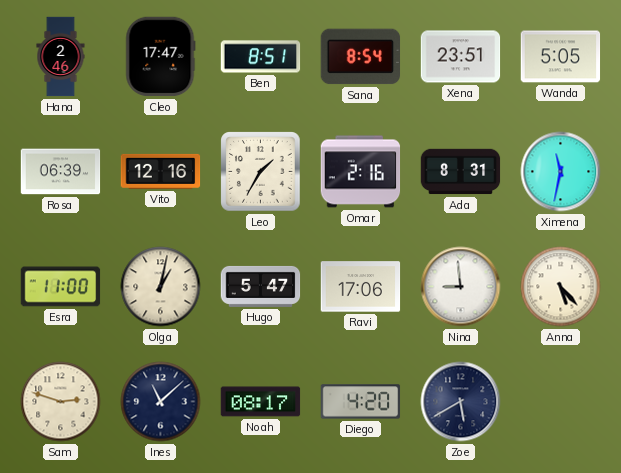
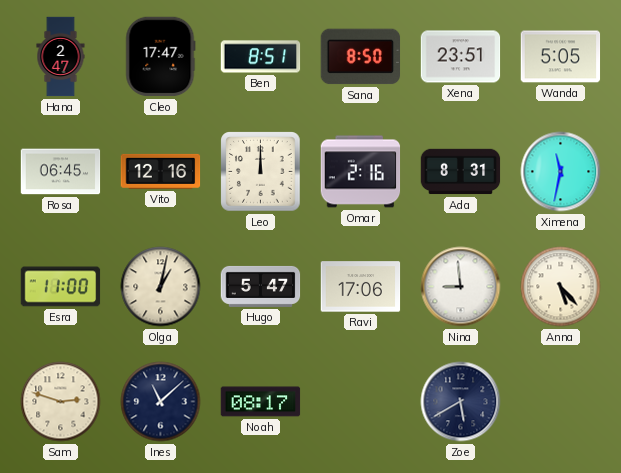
Hana: 2:46 -> 2:47 (61, 57)
Sana: 8:54 -> 8:50 (361, 57)
Rosa: 06:39 -> 06:45 (61, 172)
Leo: 1:35 -> 12:00 (261, 172)
Diego: 4:20 -> none (361, 402)
